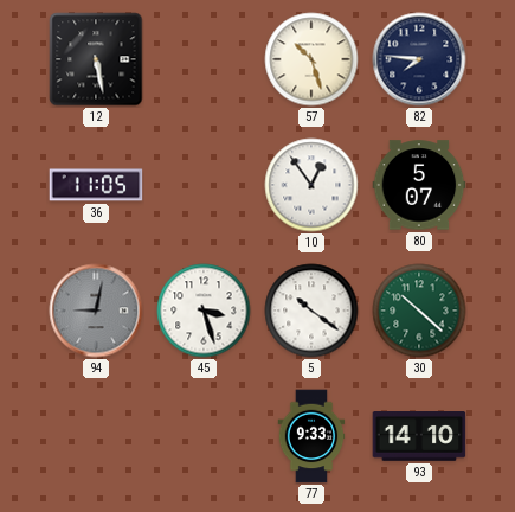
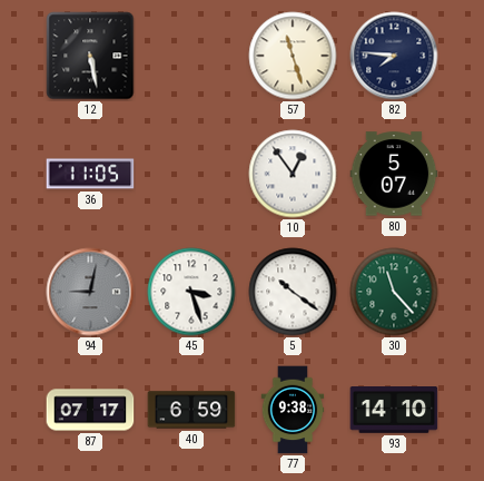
57: 10:27 -> 11:27 (293, 56)
30: 10:22 -> 11:23 (394, 292)
87: none -> 07:17 (90, 410)
40: none -> 6:59 (191, 410)
77: 9:33 -> 9:38 (293, 410)
